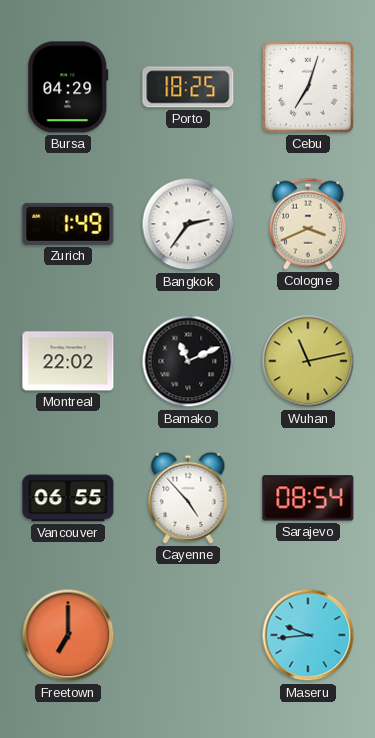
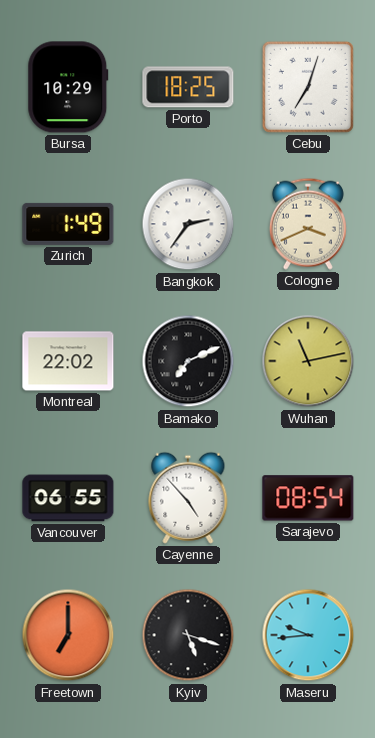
Bursa: 04:29 -> 10:29 (68, 87)
Bamako: 11:11 -> 7:11 (188, 361)
Kyiv: none -> 5:18 (188, 635)
